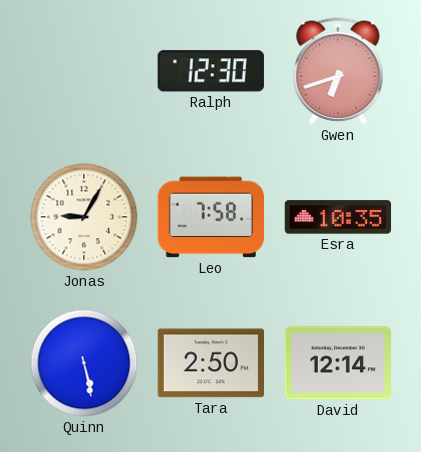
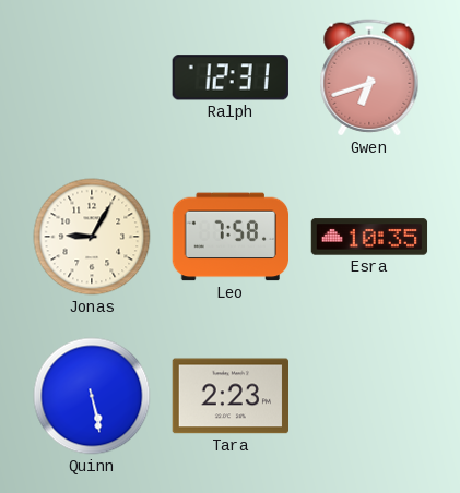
Ralph: 12:30 -> 12:31 (231, 77)
Tara: 2:50 -> 2:23 (229, 396)
David: 12:14 -> none (337, 363)
